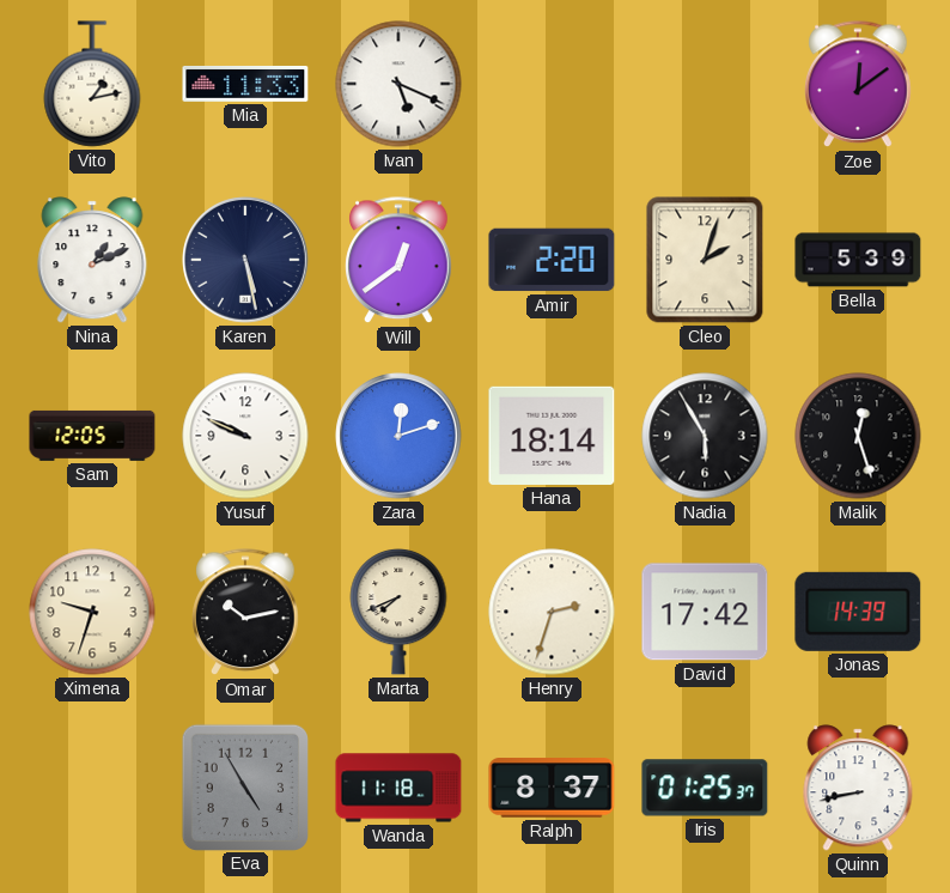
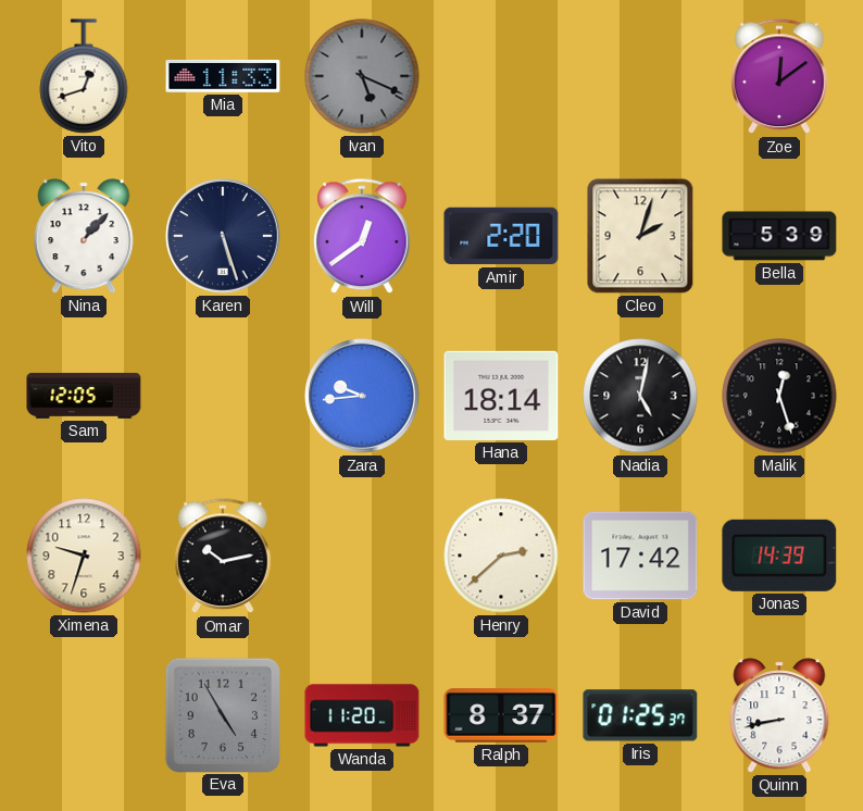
Vito: 1:13 -> 12:42 (84, 76)
Ivan dial: white -> grey (362, 76)
Nina: 1:11 -> 1:07 (84, 236)
Karen: 5:28 -> 5:27 (223, 236)
Yusuf: 9:49 -> none (245, 436)
Zara: 12:12 -> 9:44 (362, 396)
Nadia: 5:55 -> 5:02 (640, 396)
Marta: 7:41 -> none (398, 612)
Henry: 2:33 -> 2:38 (501, 556)
Wanda: 11:18 -> 11:20 (362, 715)
